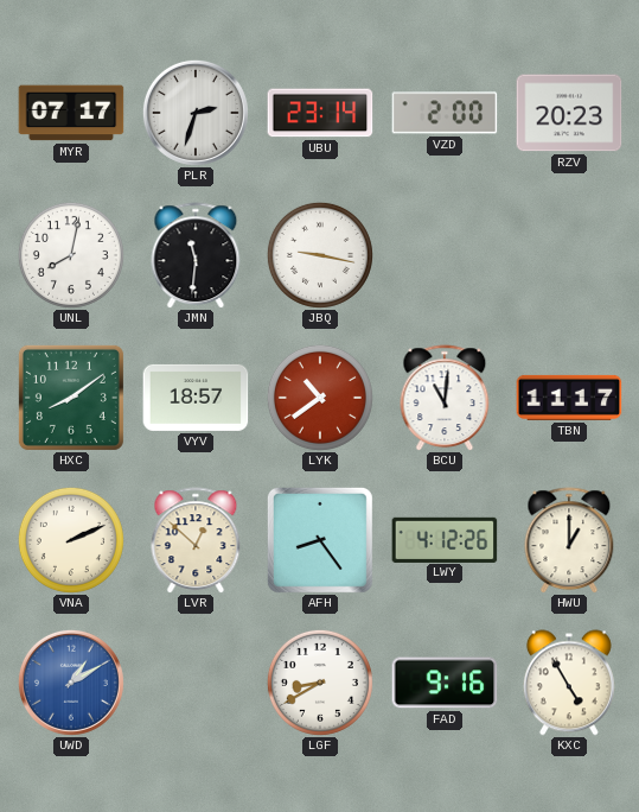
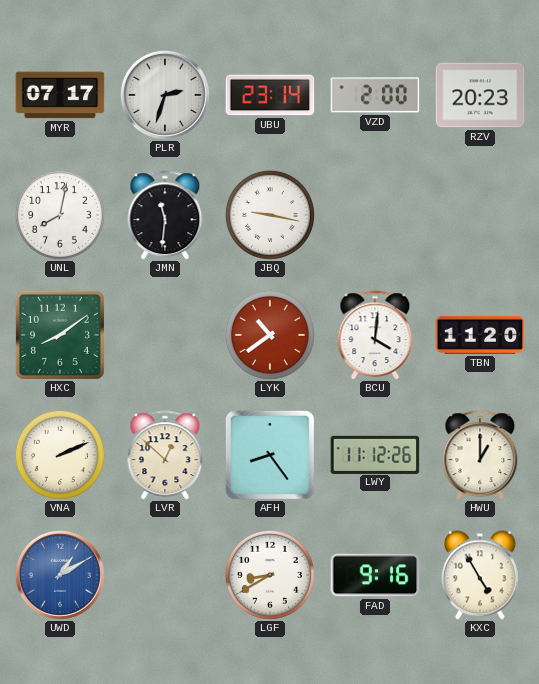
VYV: 18:57 -> none (196, 398)
BCU: 11:01 -> 4:01 (375, 335)
TBN: 11:17 -> 11:20 (480, 335)
LWY: 4:12 -> 11:12 (375, 454)
